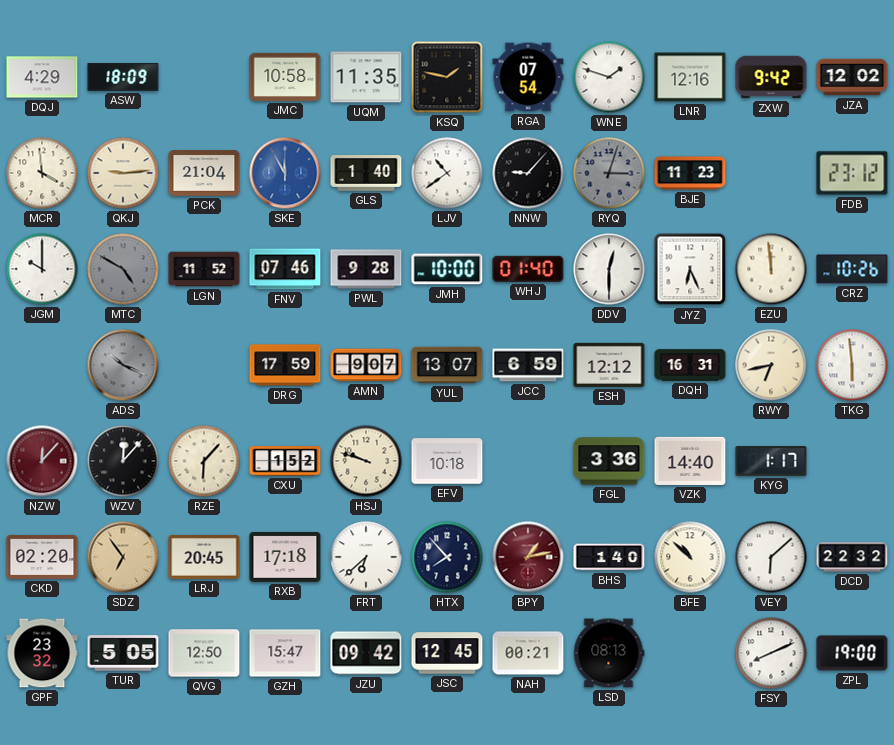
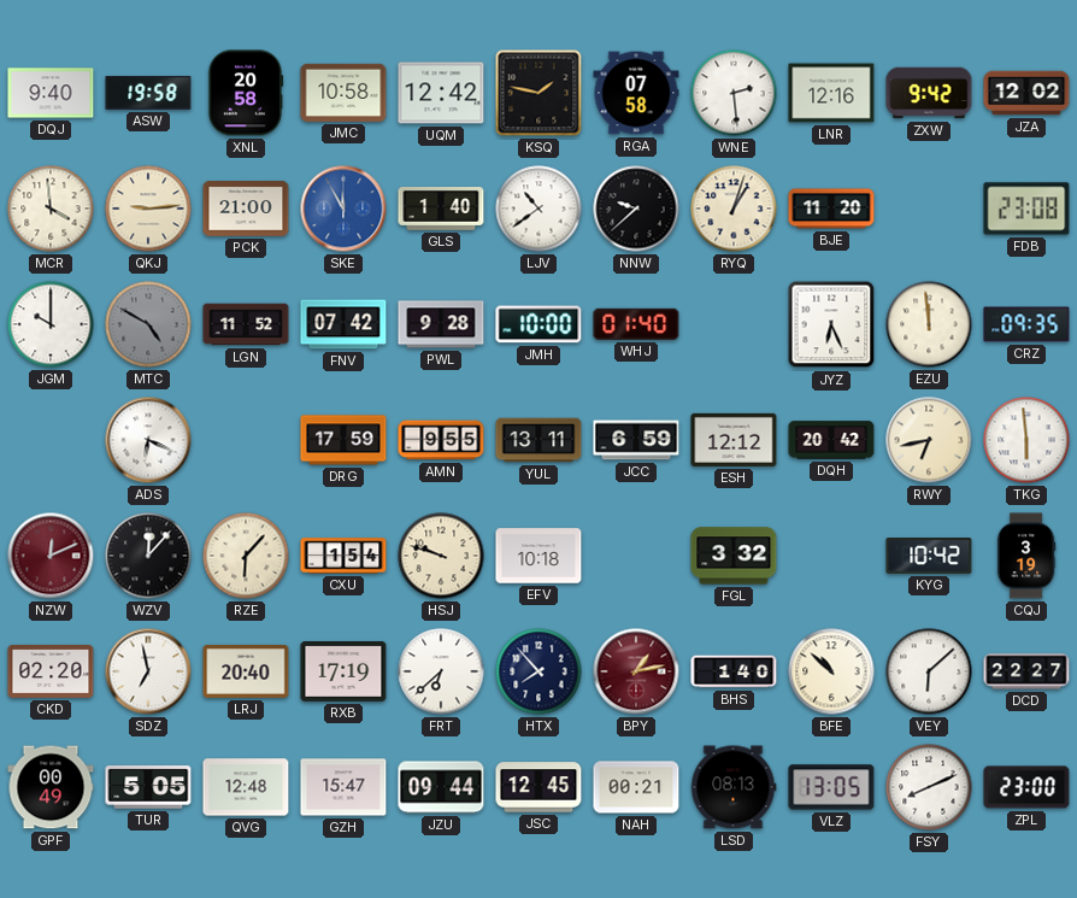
DQJ: 4:29 -> 9:40 (51, 93)
ASW: 18:09 -> 19:58 (148, 94)
XNL: none -> 20:58 (246, 93)
UQM: 11:35 -> 12:42 (441, 93)
RGA: 07:54 -> 07:58 (636, 93)
WNE: 1:48 -> 2:29 (734, 93)
PCK: 21:04 -> 21:00 (246, 209)
NNW: 9:07 -> 9:38 (636, 209)
RYQ: 3:03 -> 1:03 (734, 209)
RYQ dial: grey -> cream (734, 209)
BJE: 11:23 -> 11:20 (831, 209)
FDB: 23:12 -> 23:08 (1026, 209)
FNV: 07:46 -> 07:42 (343, 324)
DDV: 12:30 -> none (609, 269)
CRZ: 10:26 -> 09:35 (1026, 324)
ADS: 10:19 -> 6:19 (148, 440)
ADS dial: grey -> white (148, 440)
AMN: 9:07 -> 9:55 (441, 440)
YUL: 13:07 -> 13:11 (538, 440)
DQH: 16:31 -> 20:42 (831, 440)
NZW: 12:07 -> 12:11 (51, 556)
CXU: 1:52 -> 1:54 (343, 556)
FGL: 3:36 -> 3:32 (734, 556)
VZK: 14:40 -> none (690, 461)
KYG: 1:17 -> 10:42 (929, 557)
CQJ: none -> 3:19 (1026, 556)
SDZ: 6:54 -> 6:58 (148, 671)
SDZ dial: champagne -> white (148, 671)
LRJ: 20:45 -> 20:40 (246, 671)
RXB: 17:18 -> 17:19 (343, 671)
DCD: 22:32 -> 22:27 (1026, 671)
GPF: 23:32 -> 00:49 (51, 787)
QVG: 12:50 -> 12:48 (246, 787)
JZU: 09:42 -> 09:44 (441, 787)
VLZ: none -> 13:05 (831, 787)
ZPL: 19:00 -> 23:00 (1026, 787)
